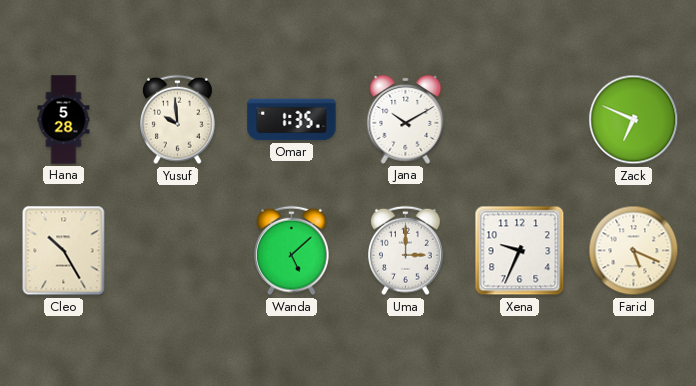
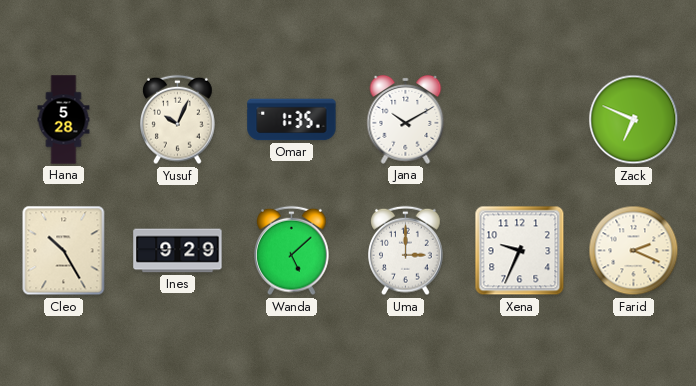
Yusuf: 9:59 -> 10:04 (178, 120)
Ines: none -> 9:29 (178, 251)
Farid: 5:19 -> 2:19 (634, 251)
